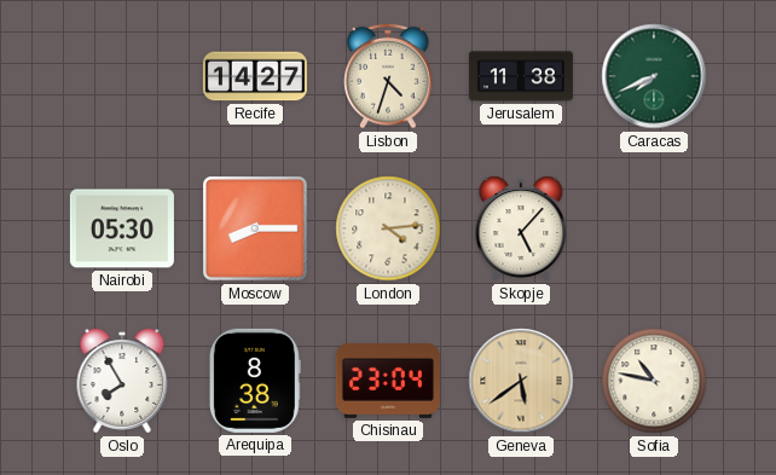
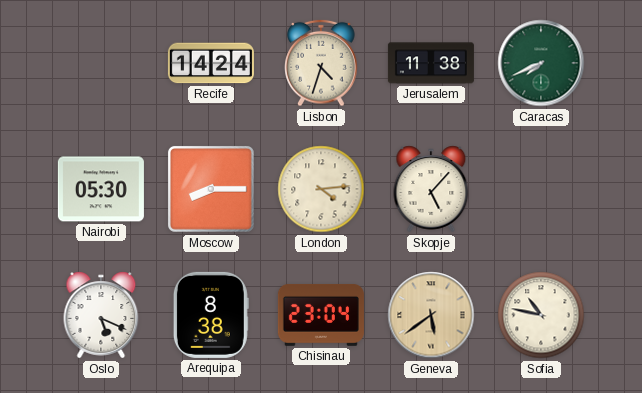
Recife: 14:27 -> 14:24 (211, 63)
Oslo: 7:55 -> 5:19 (101, 315)
